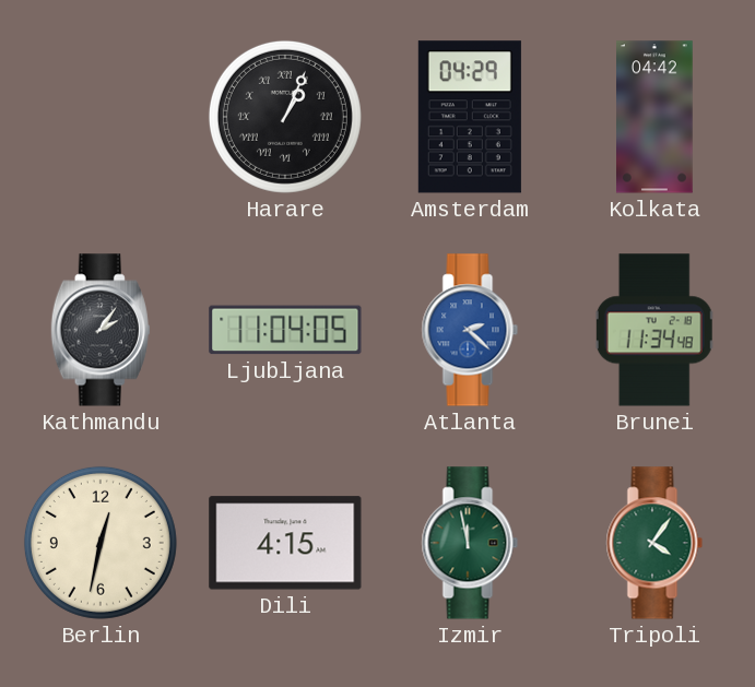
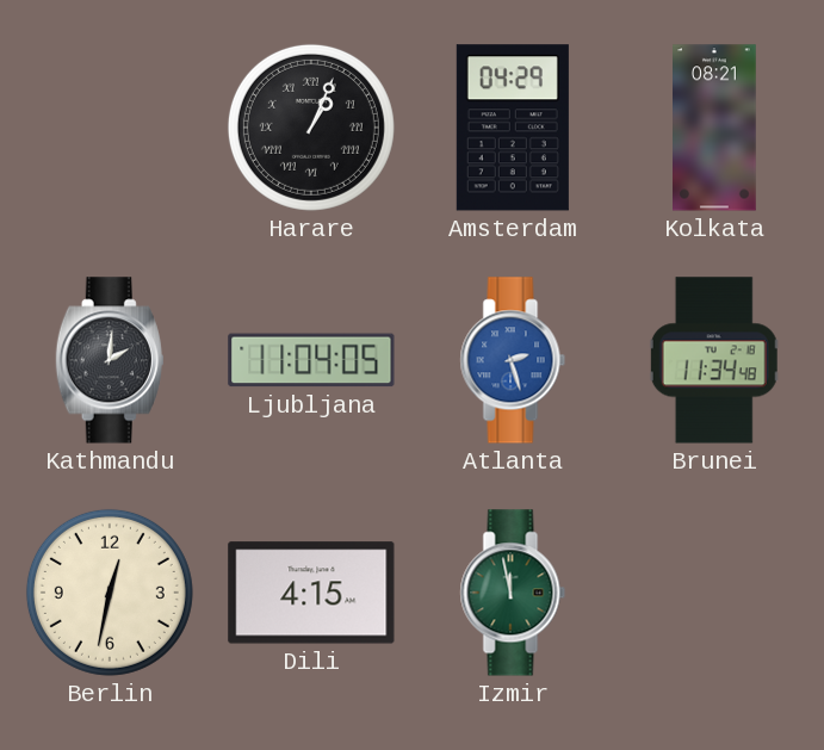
Kolkata: 04:42 -> 08:21 (715, 128)
Kathmandu: 2:06 -> 2:01 (110, 360)
Atlanta: 2:22 -> 2:27 (513, 360)
Tripoli: 4:06 -> none (654, 543)
